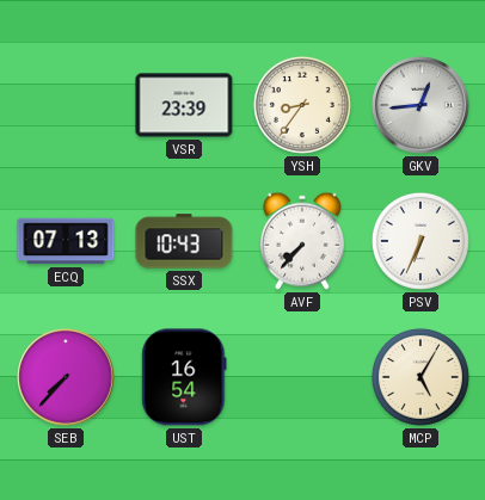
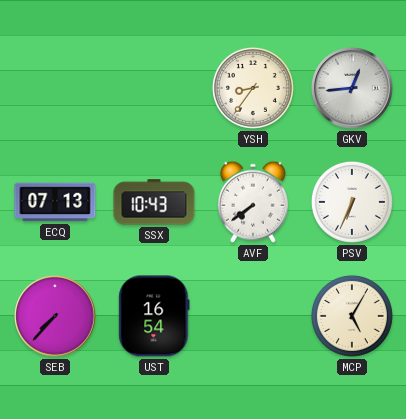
VSR: 23:39 -> none (184, 105)
AVF: 7:37 -> 7:39 (253, 202)
